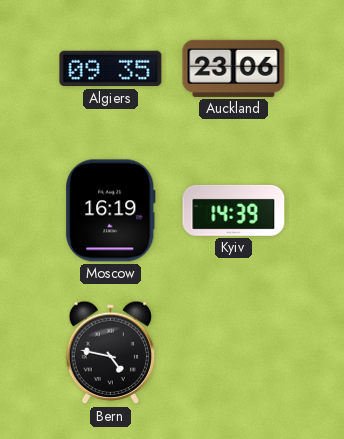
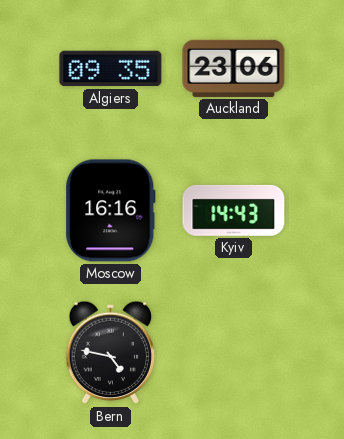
Moscow: 16:19 -> 16:16 (111, 211)
Kyiv: 14:39 -> 14:43 (234, 210)
